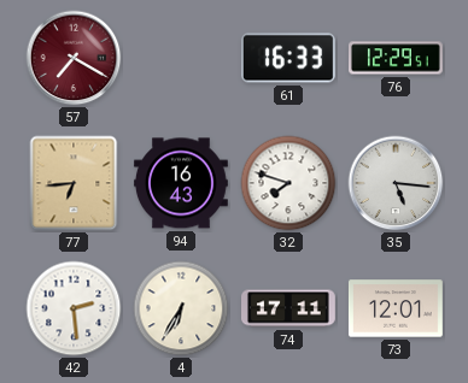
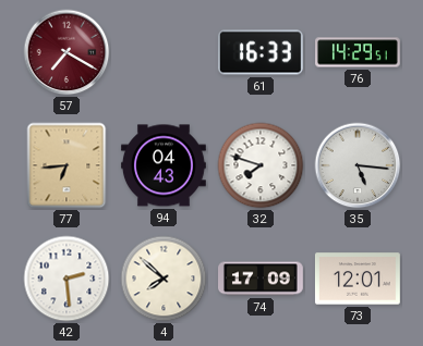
76: 12:29 -> 14:29 (359, 52)
94: 16:43 -> 04:43 (164, 165)
4: 6:35 -> 7:52 (164, 279)
74: 17:11 -> 17:09 (262, 279)
